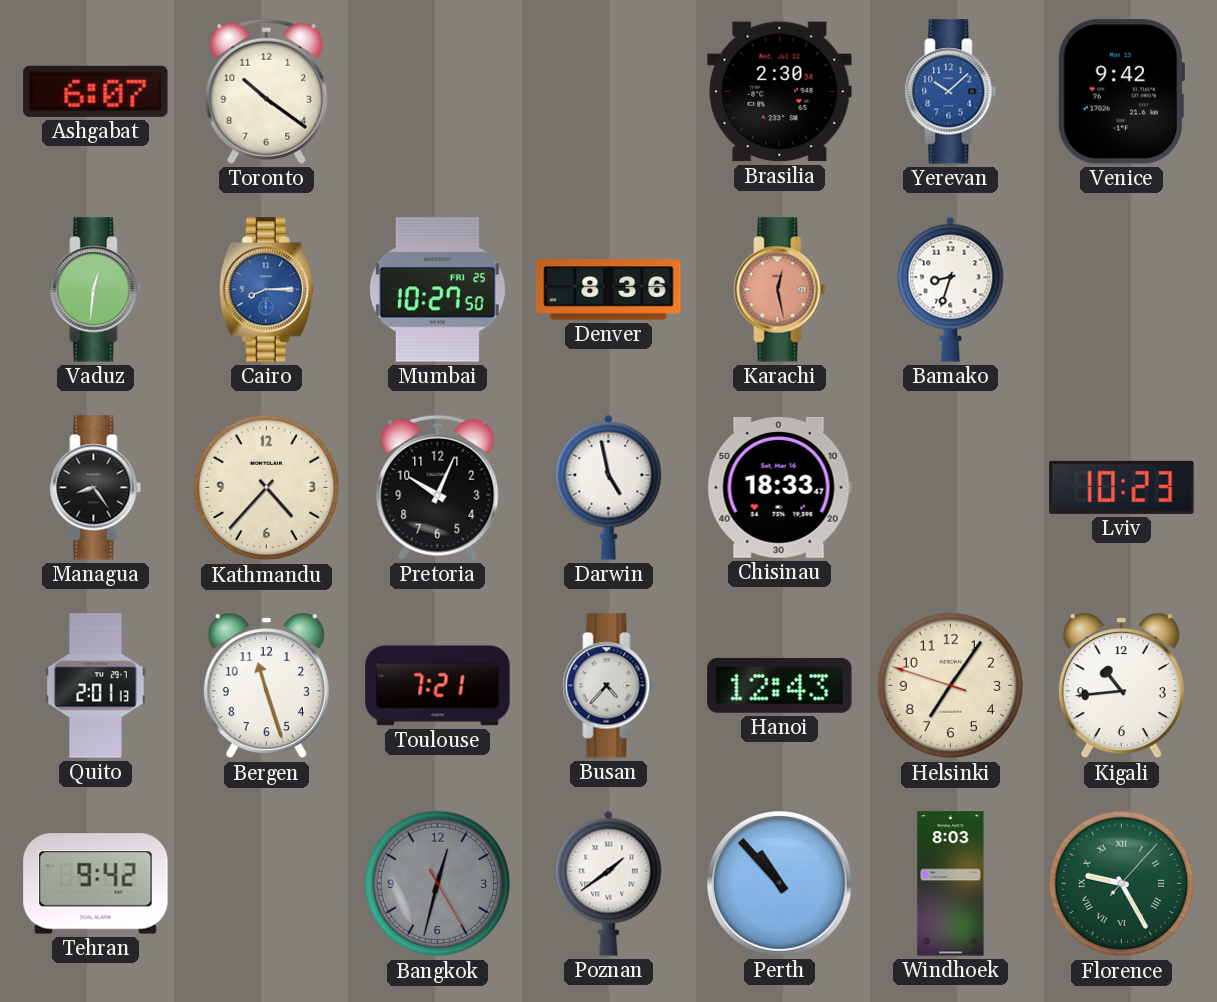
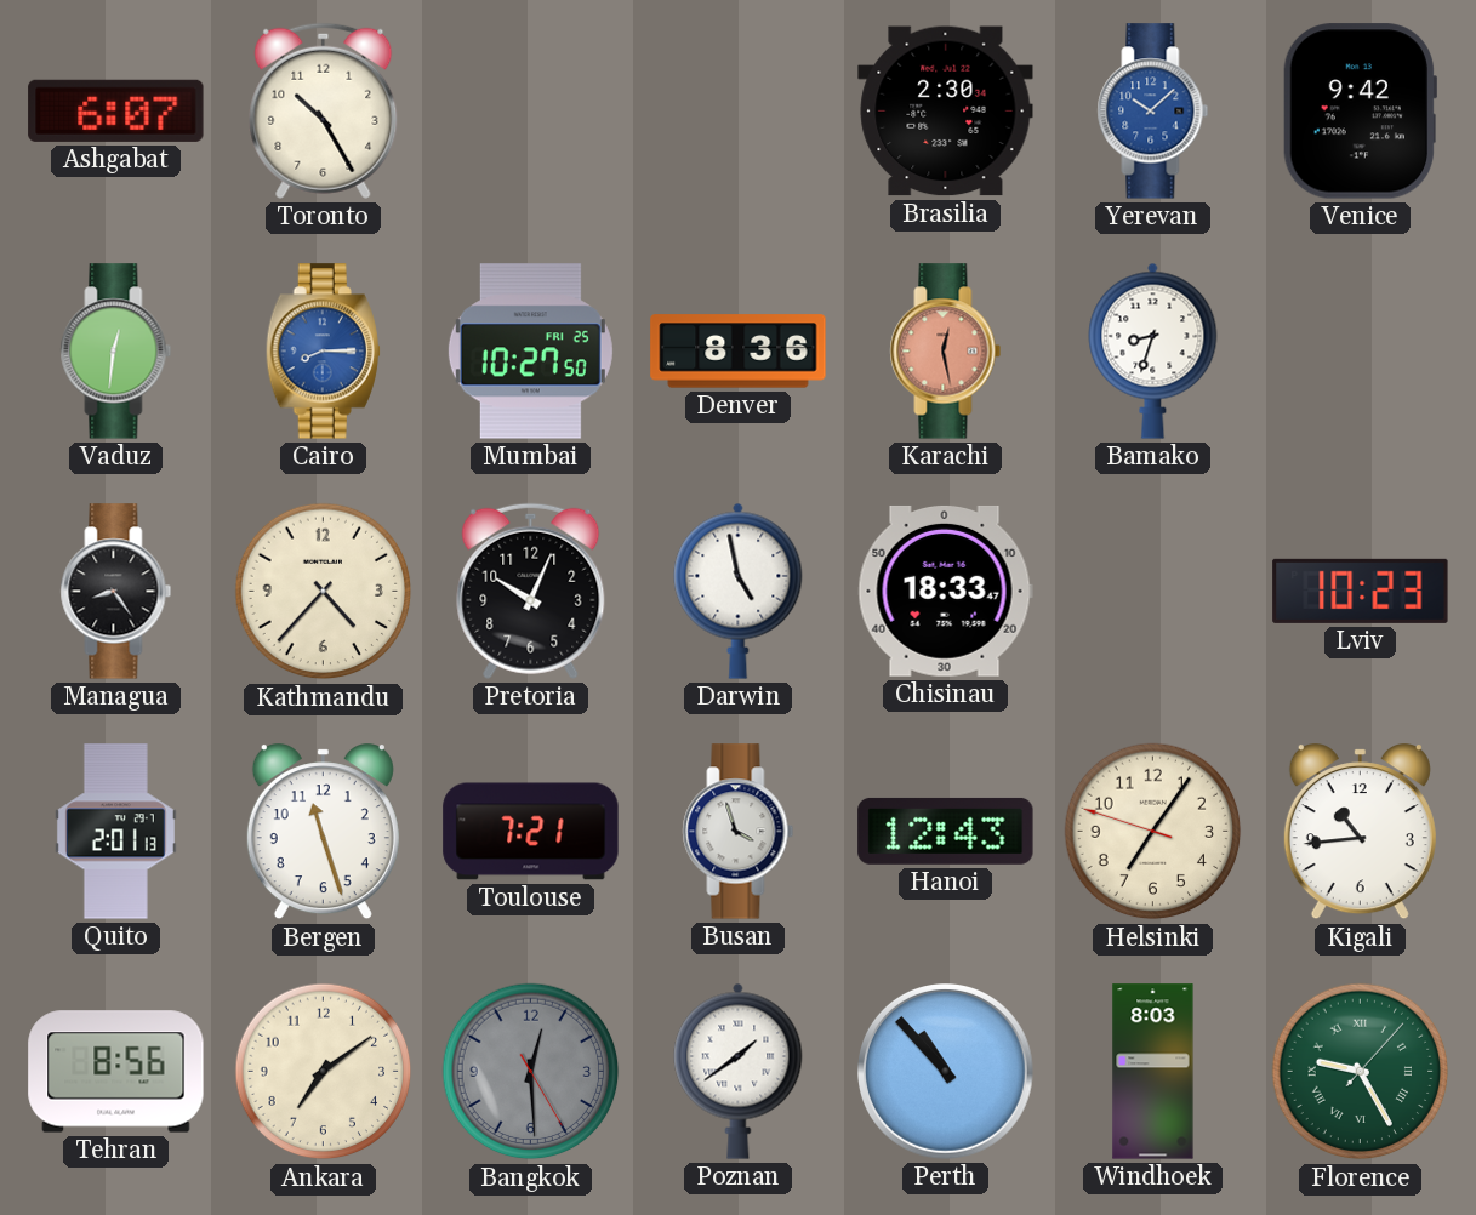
Toronto: 10:21 -> 10:25 (324, 110)
Busan: 4:37 -> 3:57 (739, 832)
Tehran: 9:42 -> 8:56 (116, 1072)
Ankara: none -> 7:09 (324, 1072)
Bangkok: 12:32 -> 12:29 (531, 1072)
